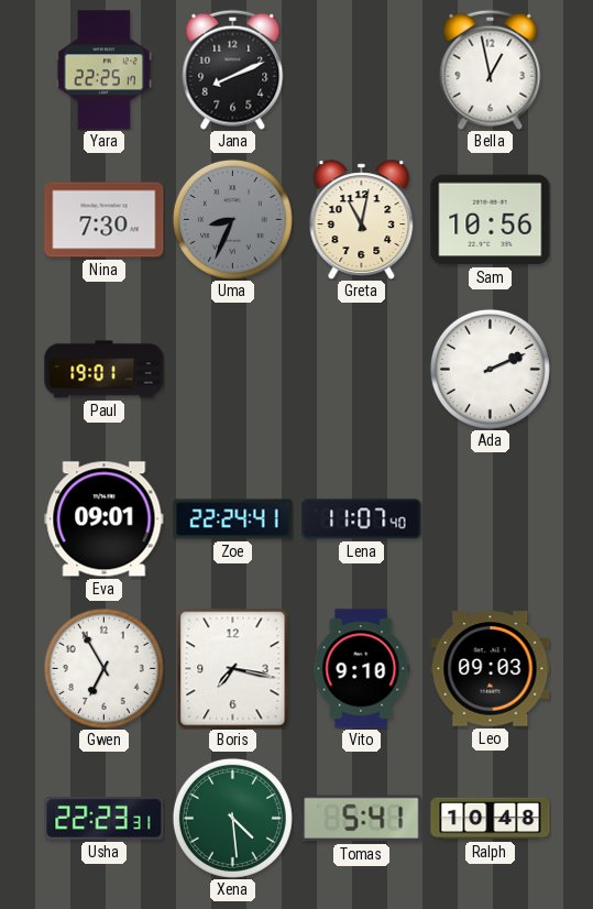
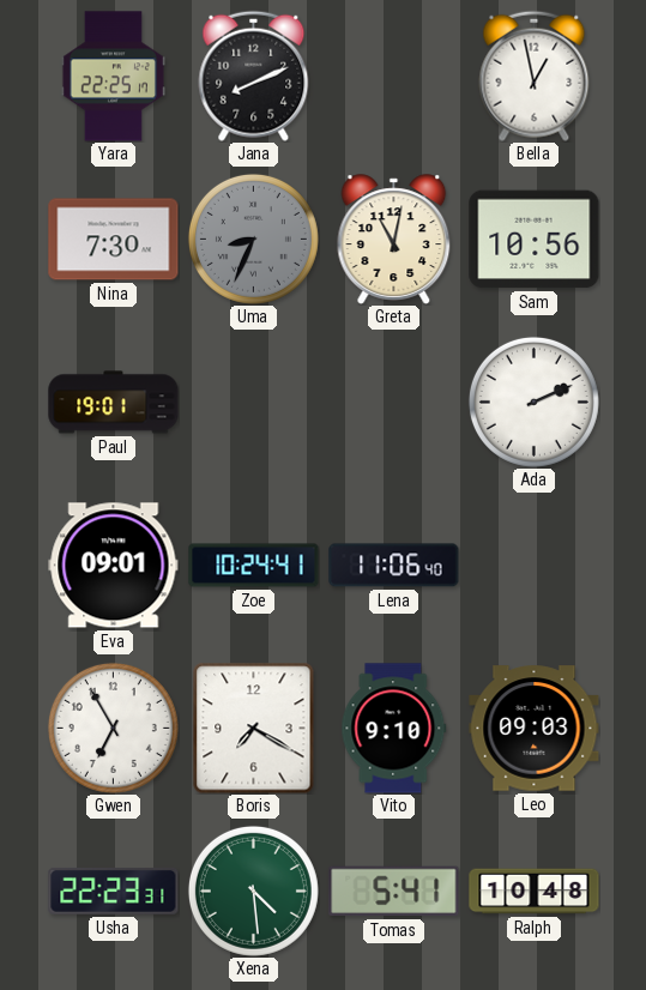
Zoe: 22:24 -> 10:24 (254, 566)
Lena: 11:07 -> 11:06 (394, 566)
Boris: 7:17 -> 7:20 (254, 729)
